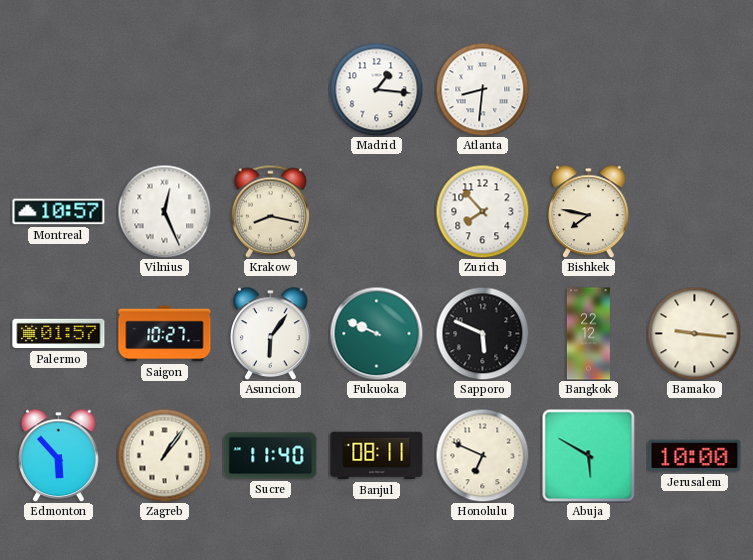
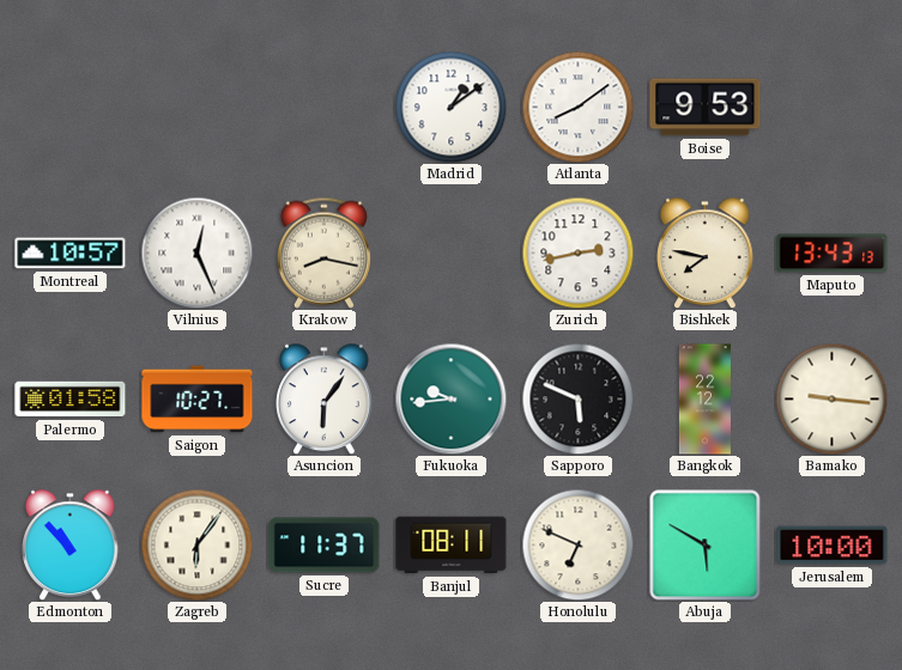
Madrid: 1:16 -> 1:09 (450, 106)
Atlanta: 8:31 -> 8:09 (577, 106)
Boise: none -> 9:53 (706, 108)
Zurich: 7:53 -> 2:43 (577, 252)
Maputo: none -> 13:43 (833, 254)
Palermo: 01:57 -> 01:58 (71, 400)
Fukuoka: 9:49 -> 9:44 (450, 398)
Edmonton: 5:53 -> 10:53 (71, 544)
Zagreb: 1:06 -> 6:06 (196, 544)
Sucre: 11:40 -> 11:37 (325, 546)
